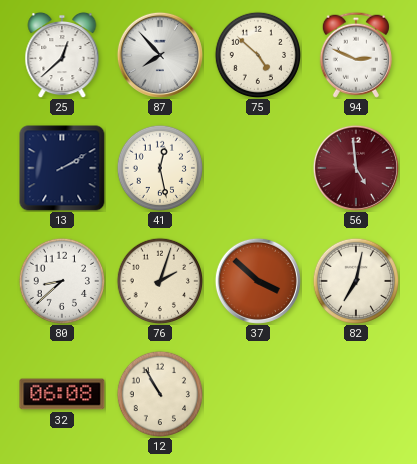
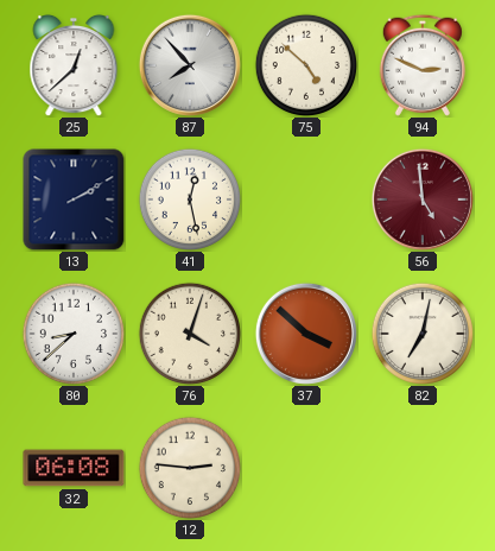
76: 2:03 -> 4:03 (189, 332)
12: 10:55 -> 2:46 (189, 467)
